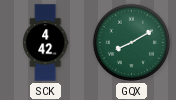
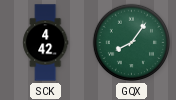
GQX: 8:10 -> 8:06 (132, 43)
